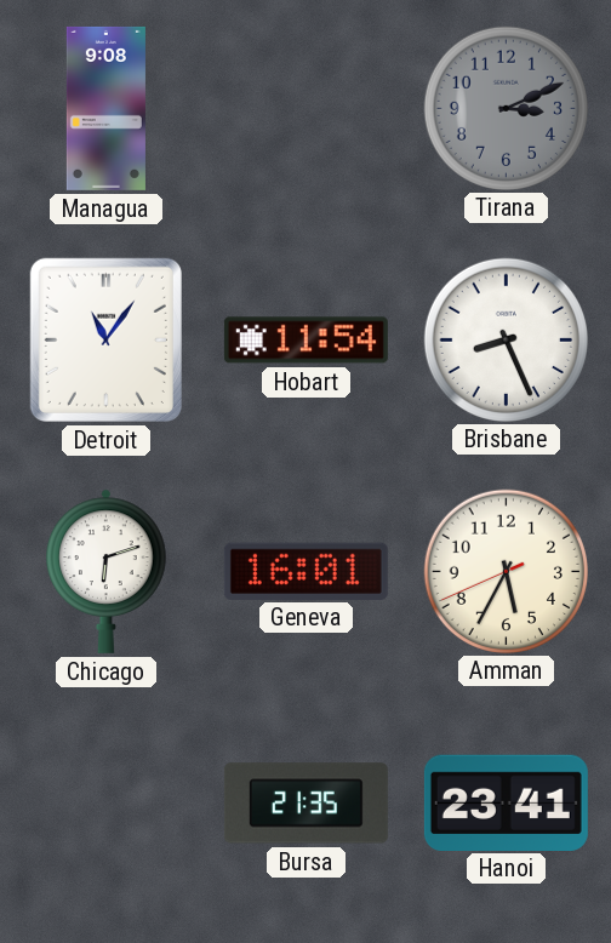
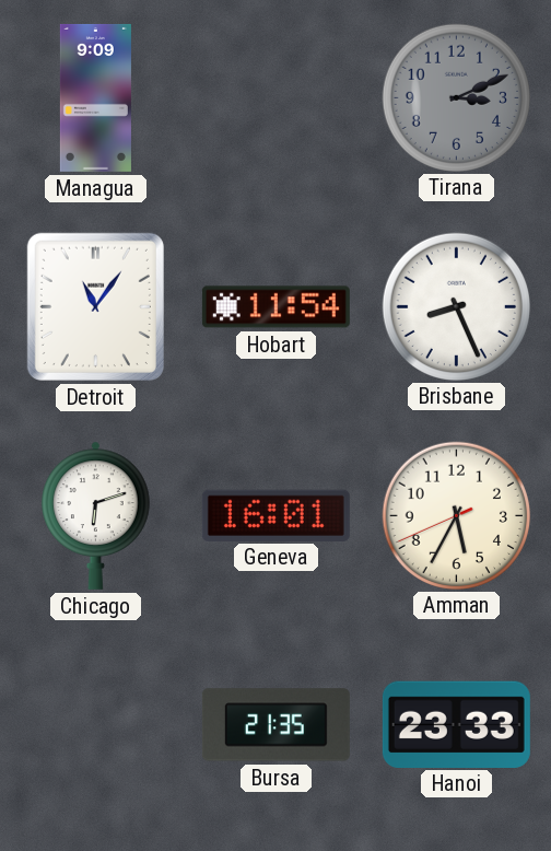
Managua: 9:08 -> 9:09 (95, 97)
Hanoi: 23:41 -> 23:33 (456, 724)
